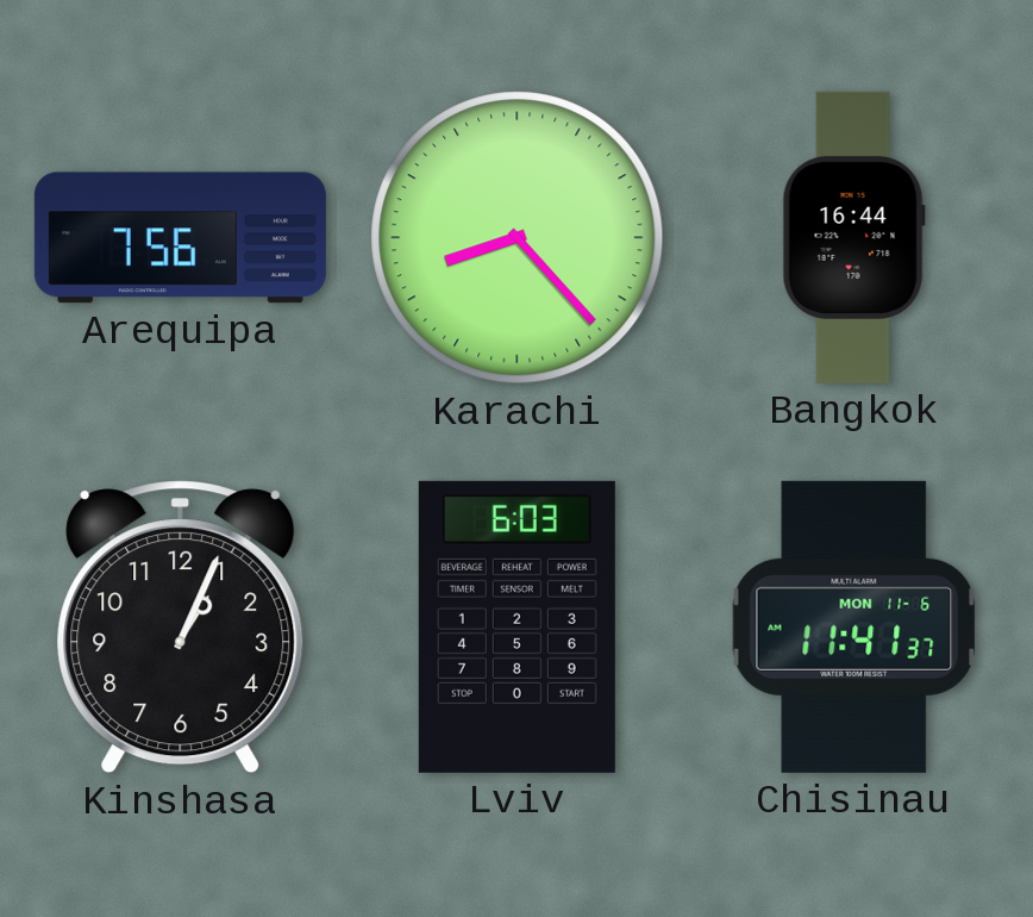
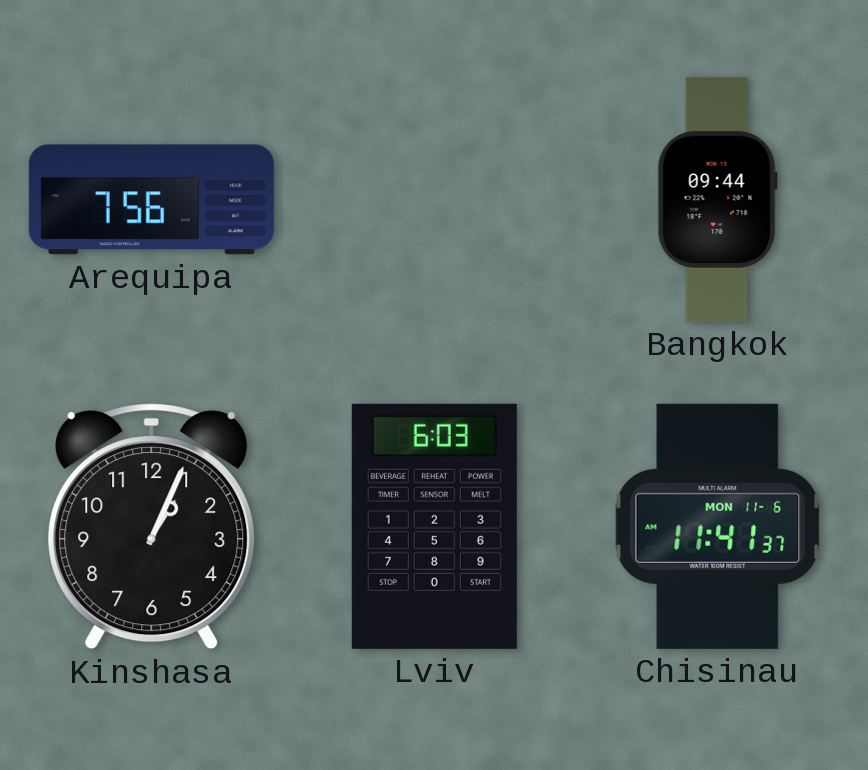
Karachi: 8:23 -> none (518, 238)
Bangkok: 16:44 -> 09:44 (717, 199)
